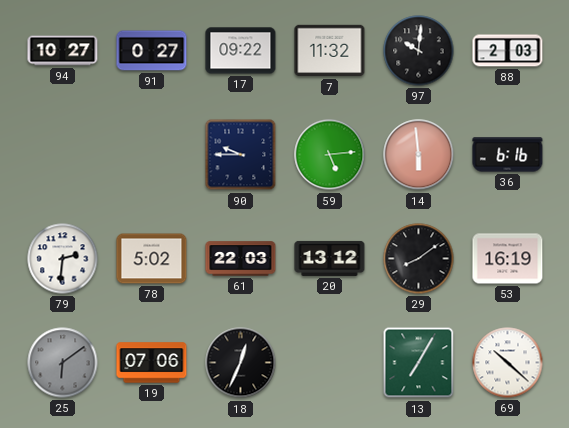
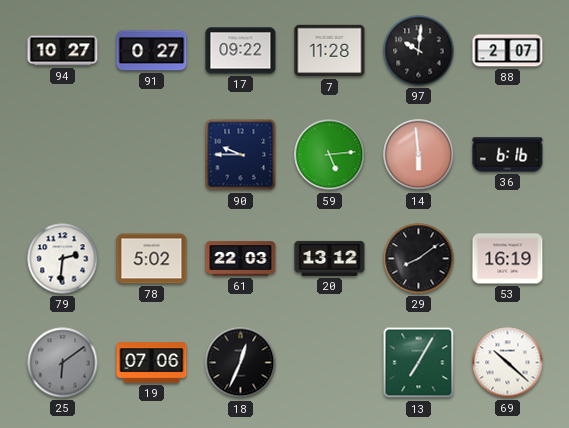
7: 11:32 -> 11:28 (330, 51)
88: 2:03 -> 2:07 (508, 51)
